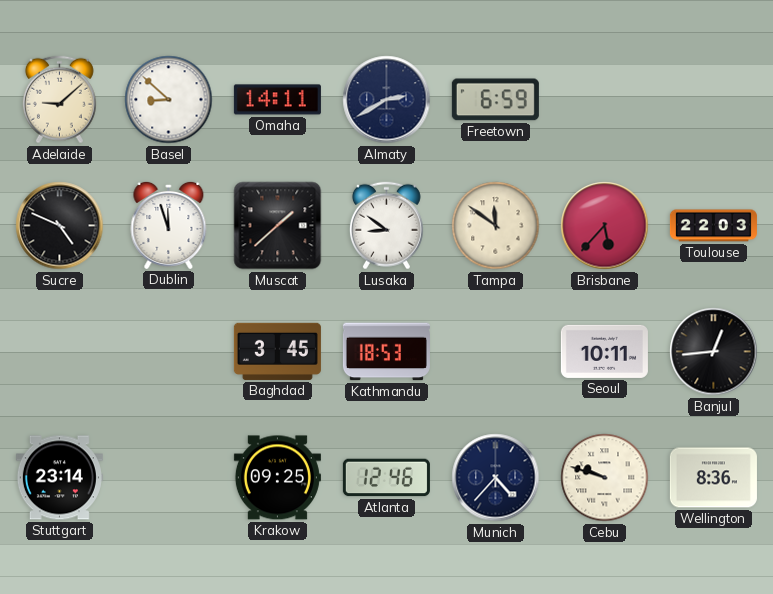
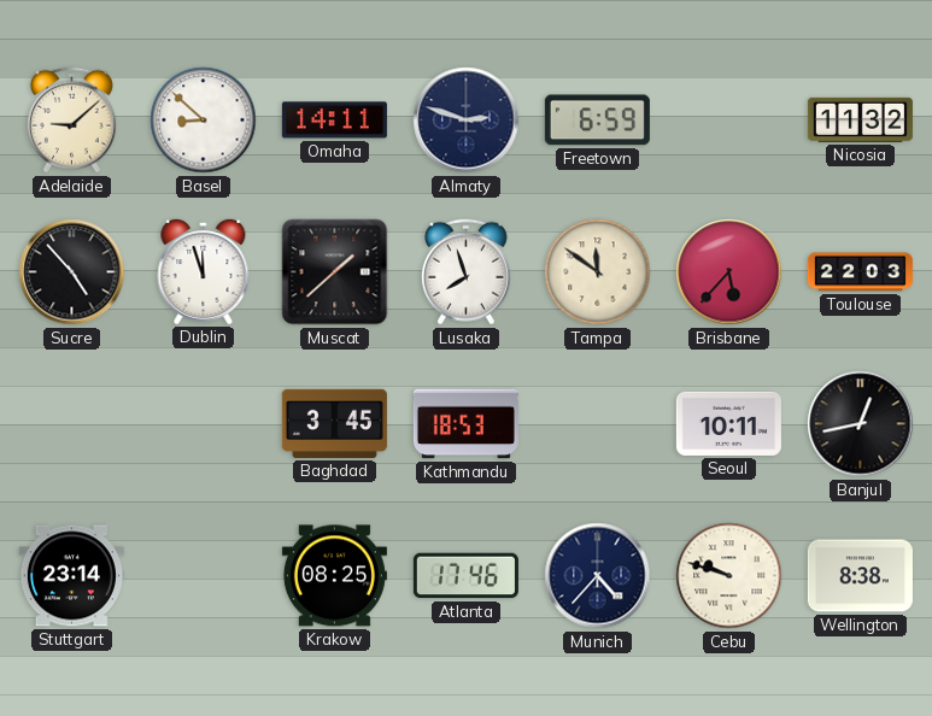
Almaty: 2:40 -> 2:48 (467, 121)
Nicosia: none -> 11:32 (860, 119)
Sucre: 4:49 -> 4:53 (72, 272)
Lusaka: 8:51 -> 7:57 (465, 272)
Banjul: 12:44 -> 12:43 (861, 424)
Krakow: 09:25 -> 08:25 (334, 576)
Atlanta: 12:46 -> 17:46 (465, 576)
Wellington: 8:36 -> 8:38 (860, 576)
